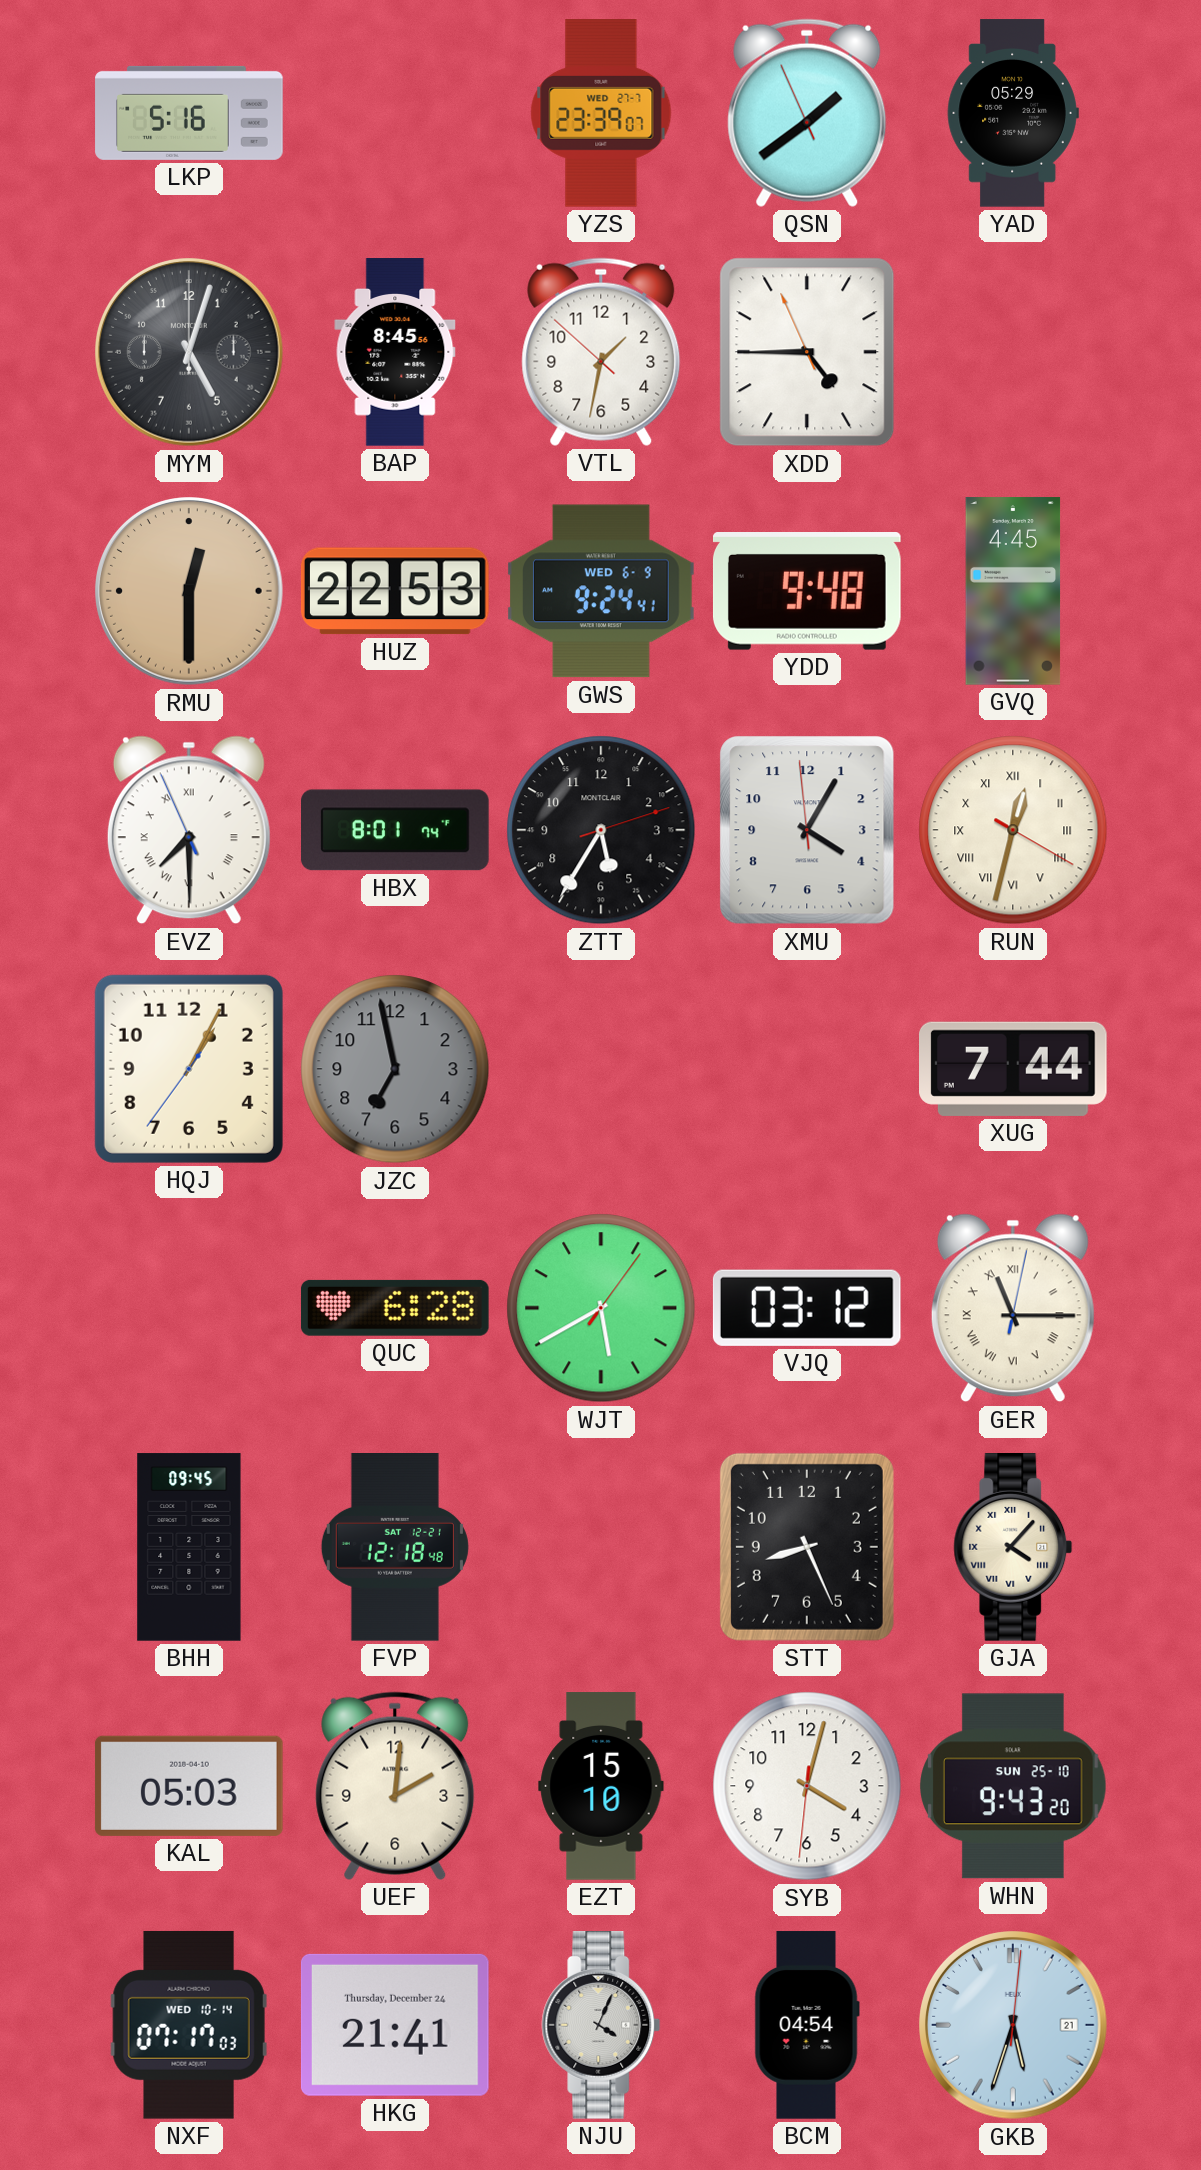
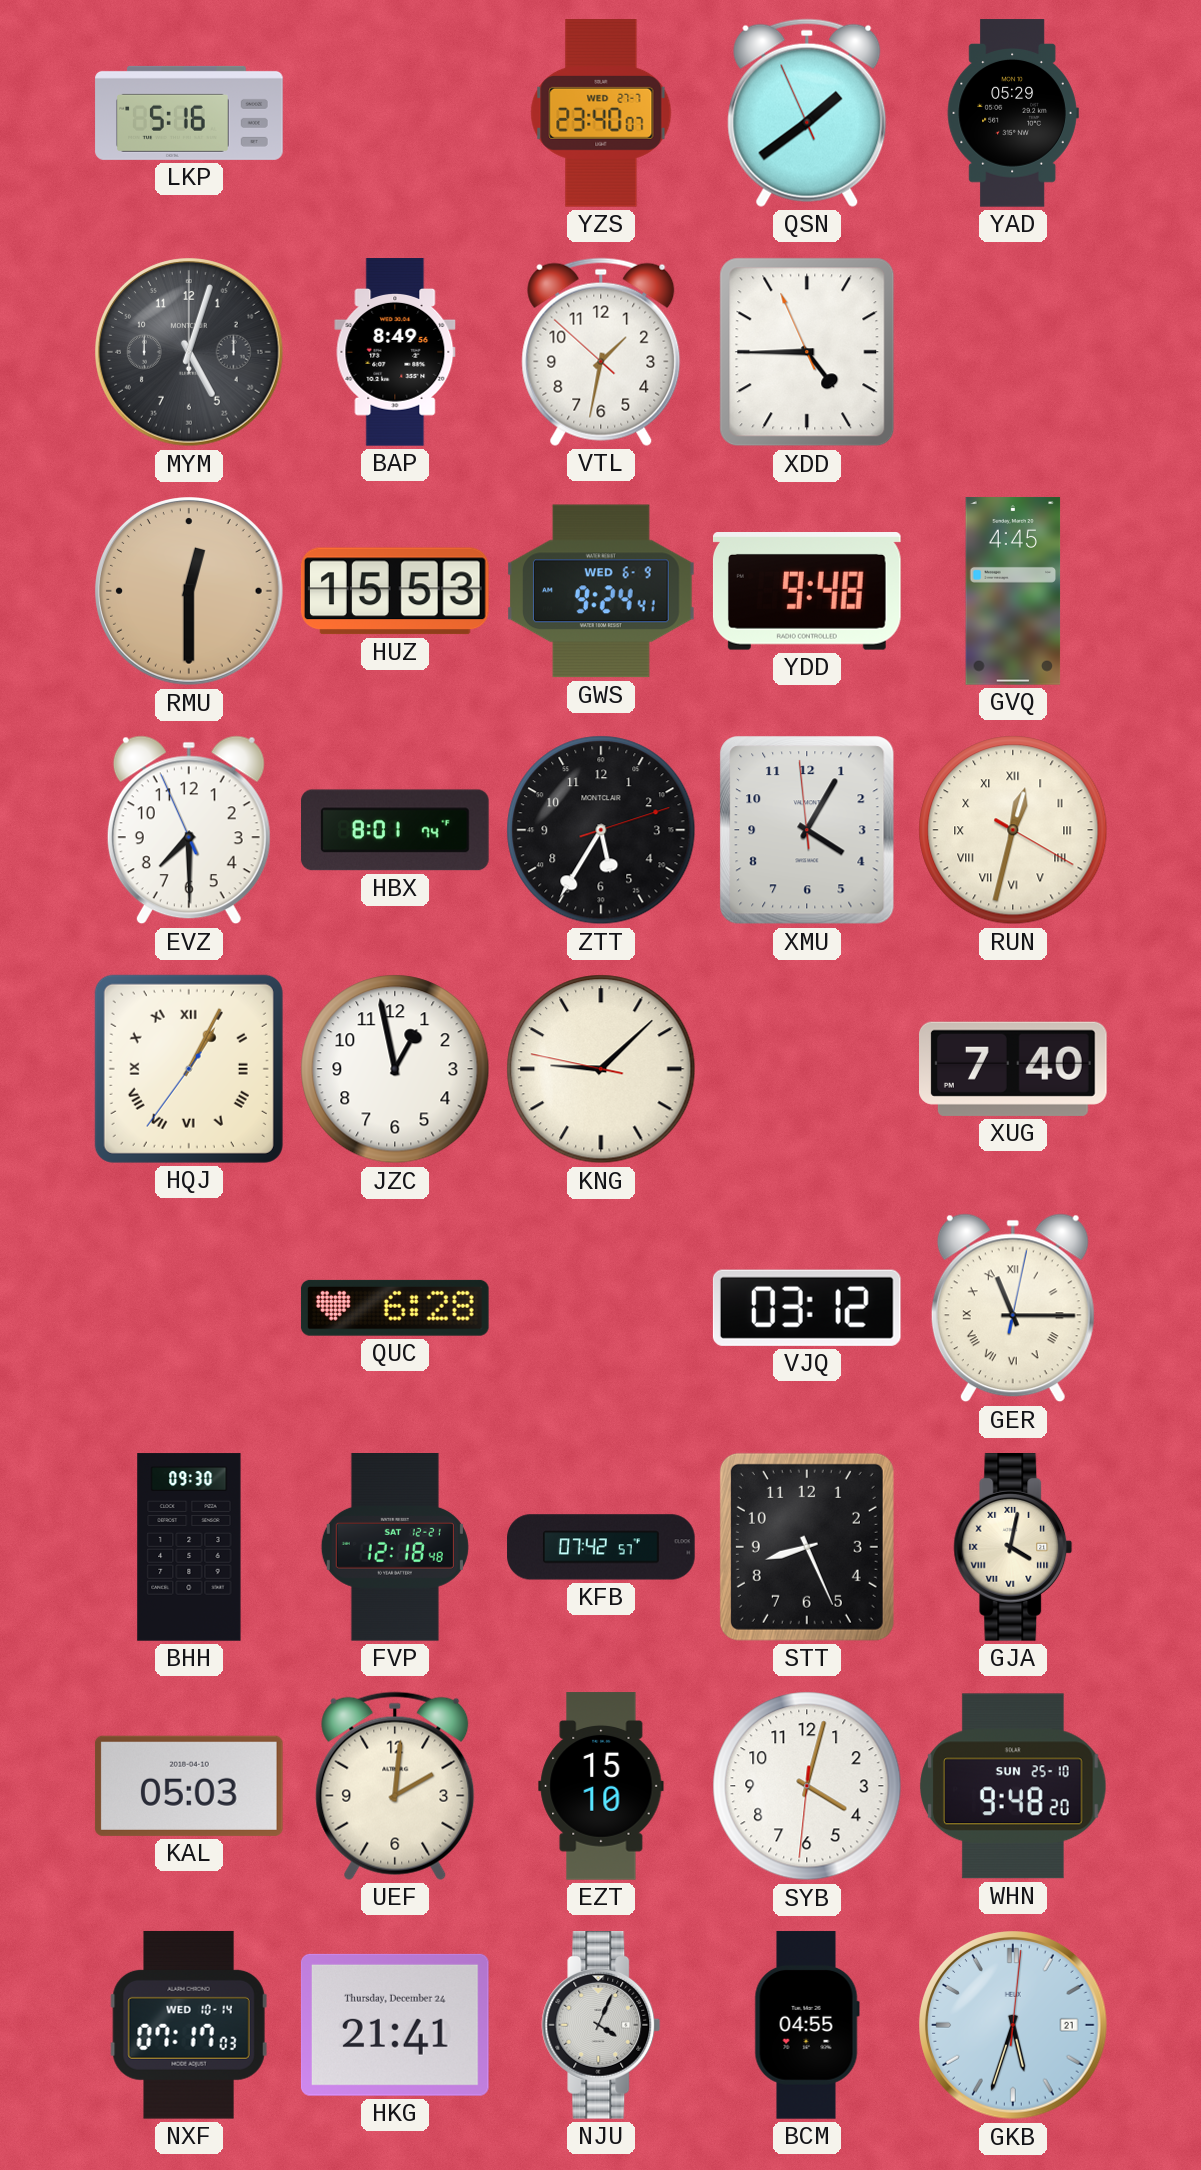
YZS: 23:39 -> 23:40 (601, 113)
BAP: 8:45 -> 8:49 (395, 352)
HUZ: 22:53 -> 15:53 (395, 591)
EVZ numerals: Roman -> Arabic (189, 830)
HQJ numerals: Arabic -> Roman (189, 1069)
JZC: 6:58 -> 12:58 (395, 1069)
JZC dial: grey -> white (395, 1069)
KNG: none -> 9:07 (601, 1069)
XUG: 7:44 -> 7:40 (1014, 1069)
WJT: 5:40 -> none (601, 1308)
BHH: 09:45 -> 09:30 (189, 1547)
KFB: none -> 07:42 (601, 1547)
GJA: 4:07 -> 4:02 (1013, 1548)
WHN: 9:43 -> 9:48 (1014, 1786)
BCM: 04:54 -> 04:55 (807, 2025)
